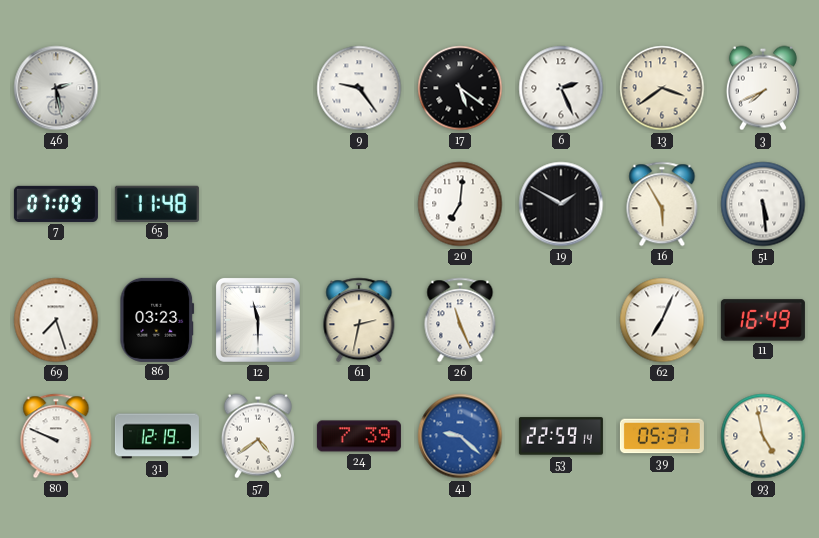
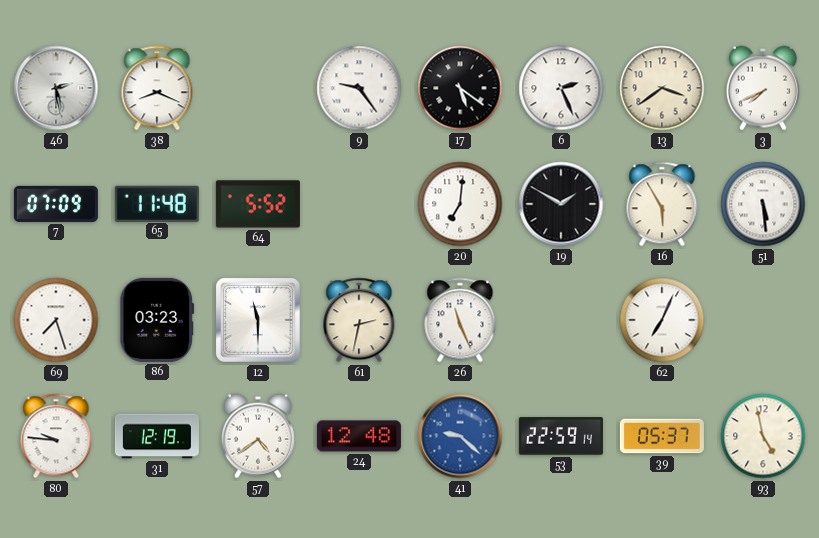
38: none -> 8:19 (157, 88)
64: none -> 5:52 (258, 204)
11: 16:49 -> none (763, 320)
80: 9:49 -> 9:46 (56, 436)
24: 7:39 -> 12:48 (359, 436)
